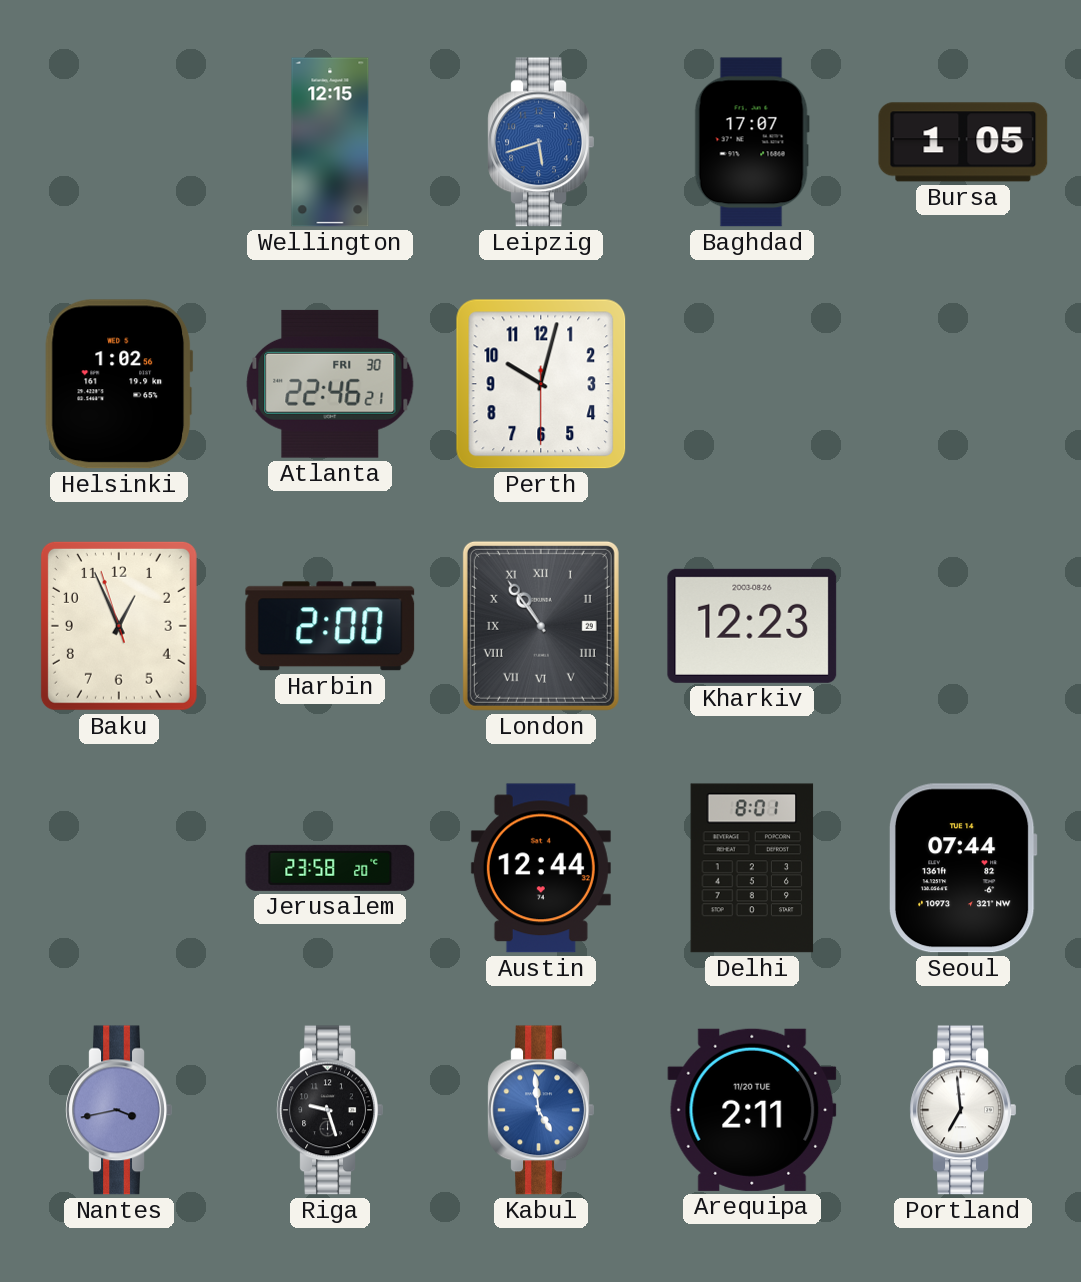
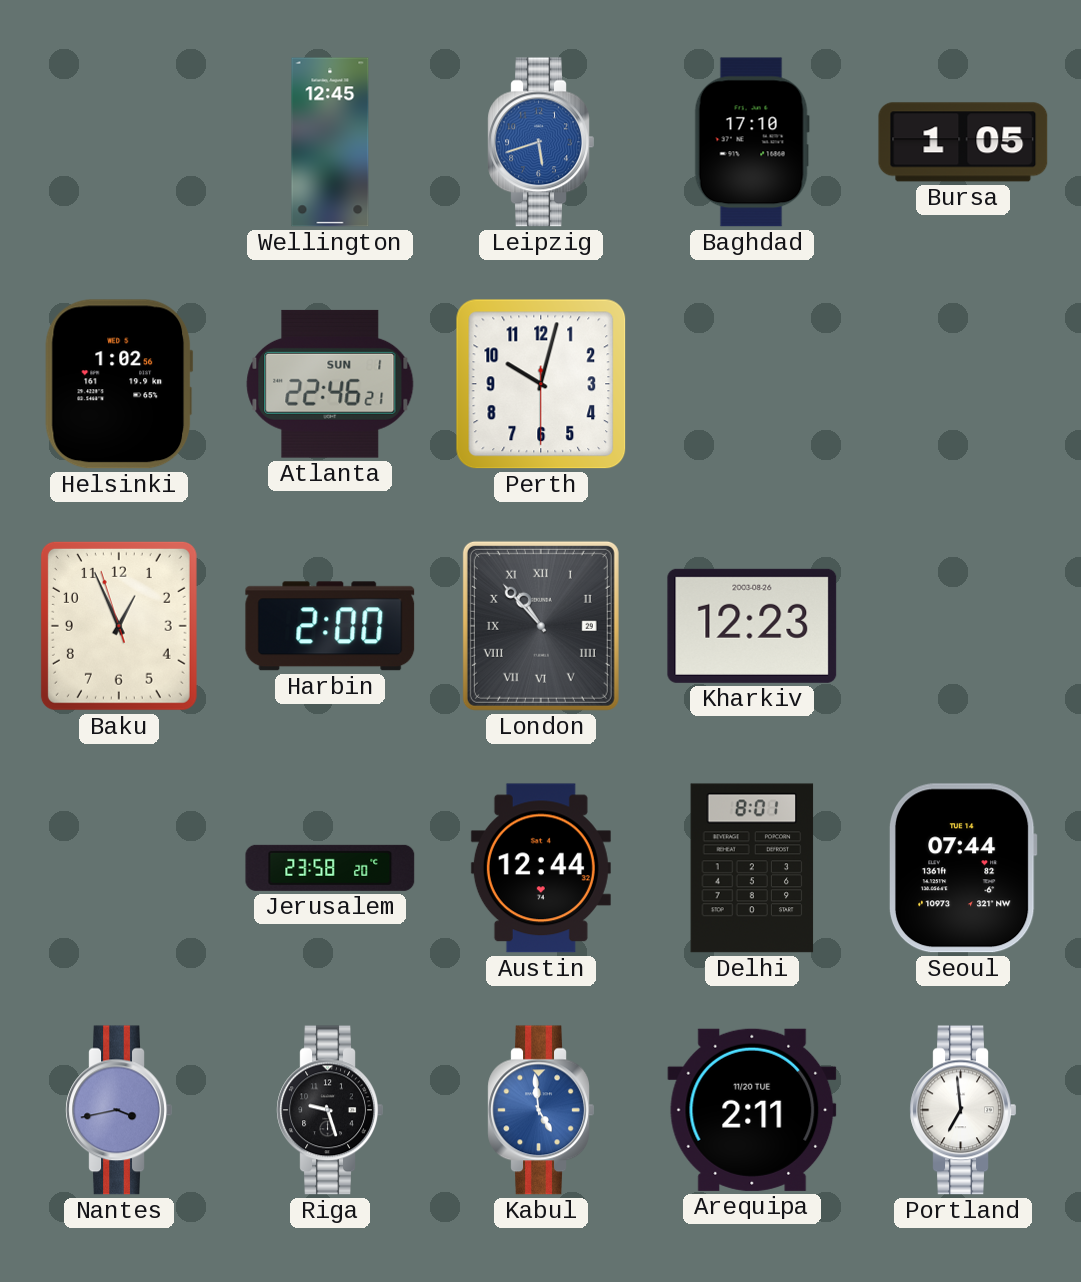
Wellington: 12:15 -> 12:45 (330, 142)
Baghdad: 17:07 -> 17:10 (752, 142)
Atlanta date: FRI 30 -> SUN 1 (330, 384)
London: 10:54 -> 10:53 (541, 626)
